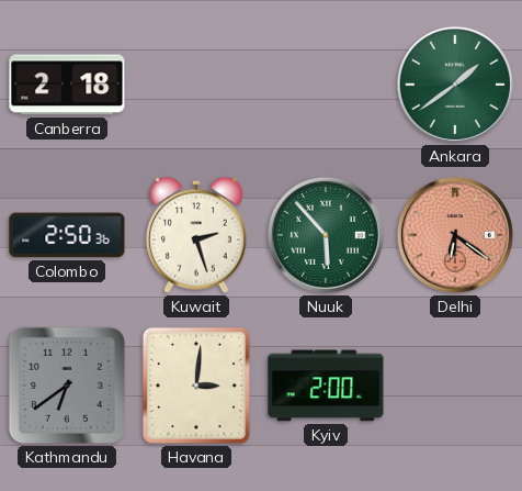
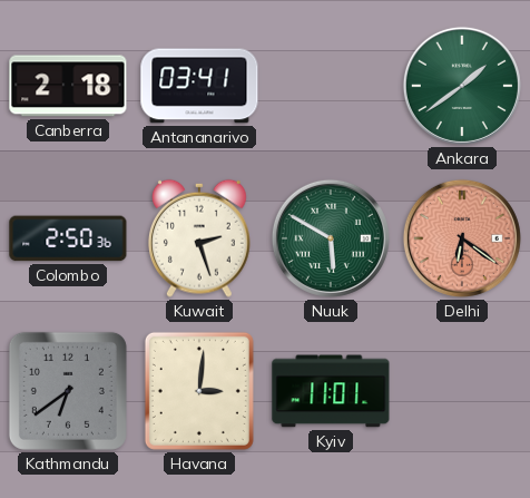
Antananarivo: none -> 03:41 (199, 86)
Nuuk: 5:53 -> 5:50 (331, 238)
Kyiv: 2:00 -> 11:01 (331, 391)
